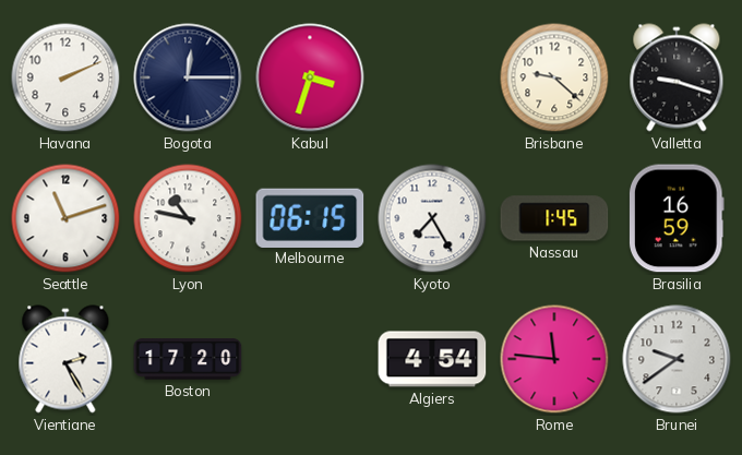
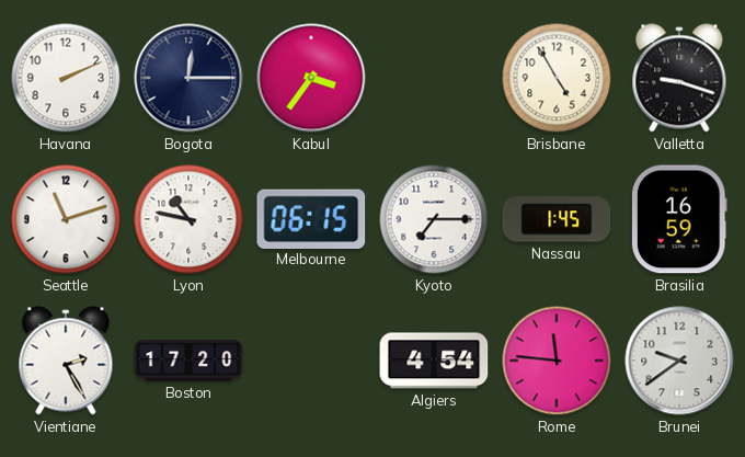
Kabul: 3:33 -> 3:36 (311, 78)
Brisbane: 9:22 -> 4:55 (557, 78)
Kyoto: 7:25 -> 7:15 (434, 219)
